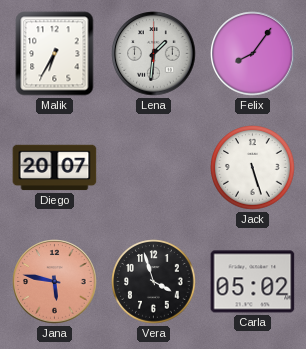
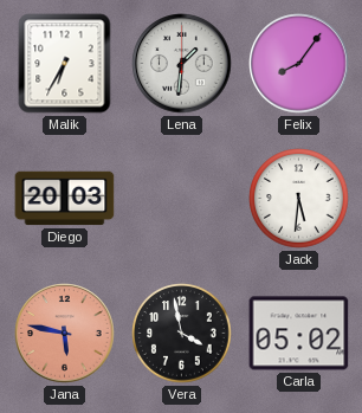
Diego: 20:07 -> 20:03 (65, 199)
Jack: 5:27 -> 5:31 (299, 199)
Vera: 3:57 -> 3:58 (182, 334)
